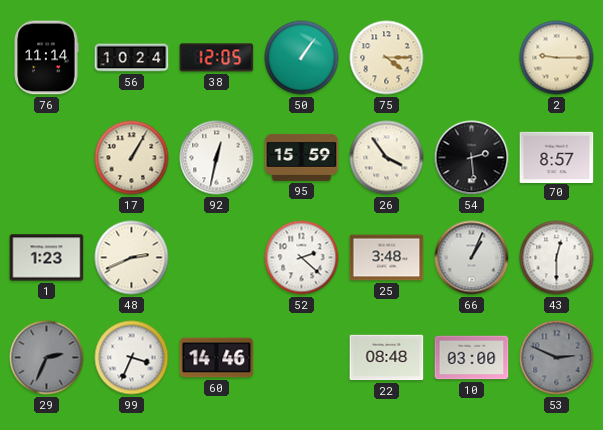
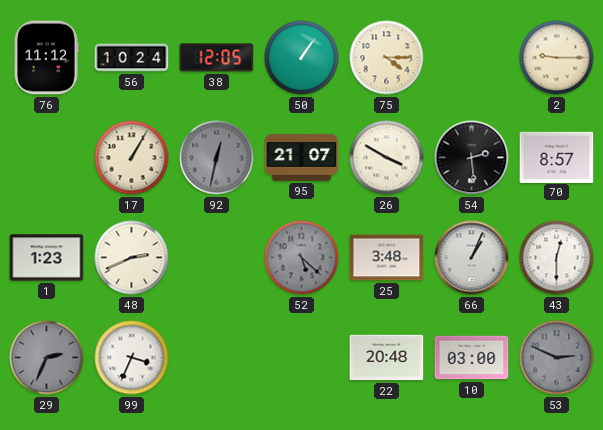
76: 11:14 -> 11:12 (46, 58)
92 dial: white -> grey (217, 158)
95: 15:59 -> 21:07 (302, 157)
26: 3:54 -> 3:50 (387, 158)
52: 2:22 -> 5:22 (302, 258)
52 dial: white -> grey (302, 258)
60: 14:46 -> none (217, 358)
22: 08:48 -> 20:48 (387, 358)
